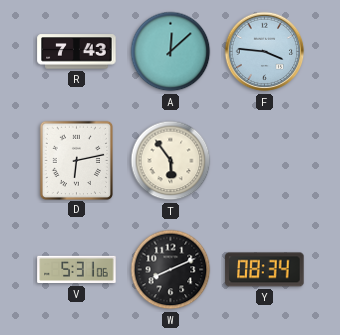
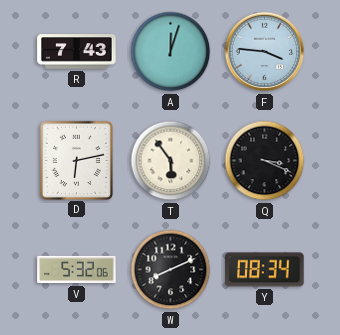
A: 12:08 -> 12:03 (171, 52)
Q: none -> 3:19 (265, 161)
V: 5:31 -> 5:32 (77, 270)
